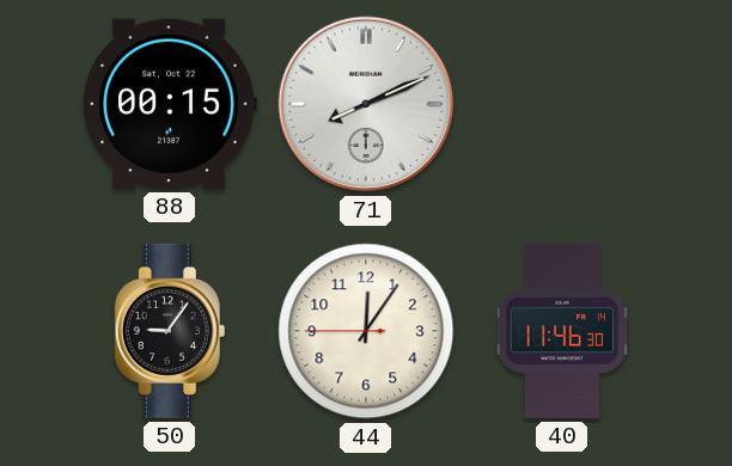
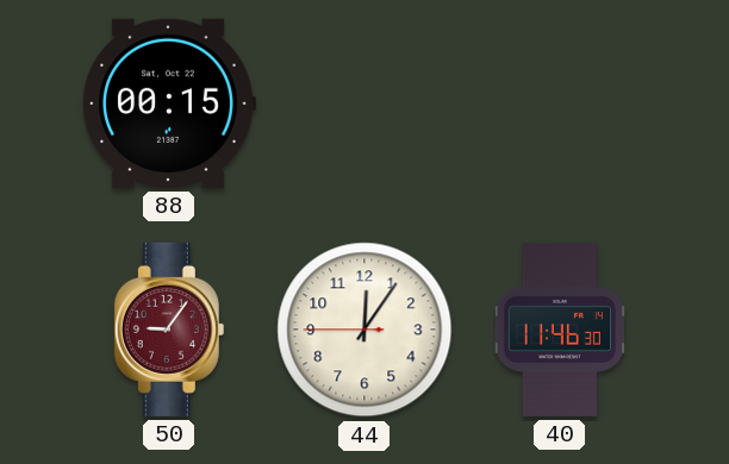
71: 8:11 -> none (366, 104)
50 dial: black -> burgundy (169, 330)
